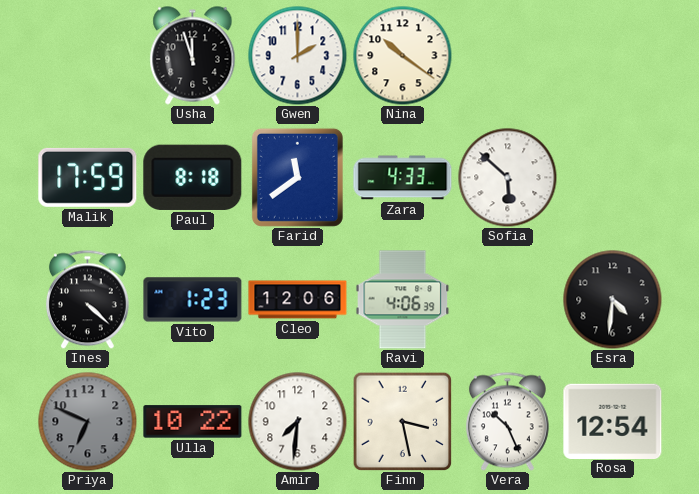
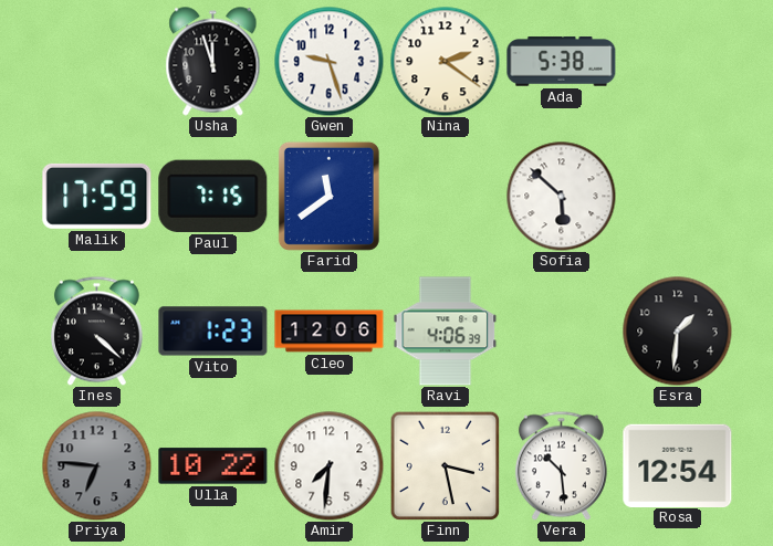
Gwen: 2:00 -> 9:27 (330, 62)
Nina: 10:21 -> 2:21 (446, 62)
Ada: none -> 5:38 (562, 62)
Paul: 8:18 -> 7:15 (213, 196)
Zara: 4:33 -> none (403, 178)
Esra: 4:31 -> 1:31 (678, 332)
Priya: 6:49 -> 6:46 (97, 466)
Vera: 10:26 -> 10:29 (561, 465)
